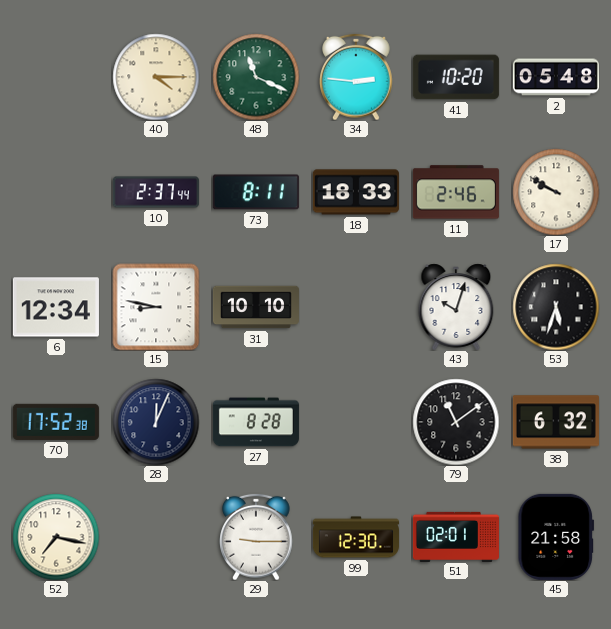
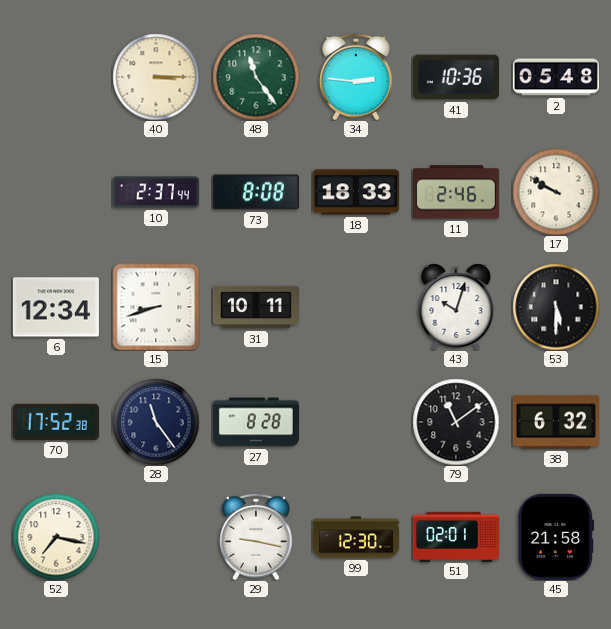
40: 4:15 -> 3:15 (156, 77)
48: 11:19 -> 11:24 (256, 77)
41: 10:20 -> 10:36 (456, 77)
73: 8:11 -> 8:08 (256, 192)
15: 8:47 -> 8:42 (156, 307)
31: 10:10 -> 10:11 (256, 307)
53: 5:33 -> 5:30 (556, 307)
28: 12:04 -> 11:24 (156, 422)
29: 9:15 -> 9:17 (256, 537)
